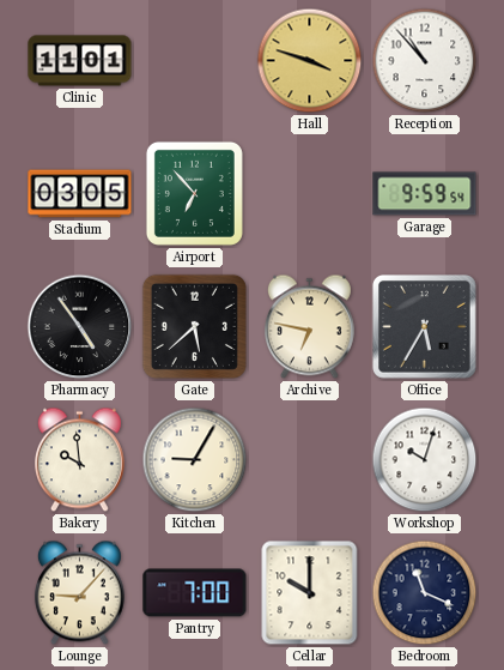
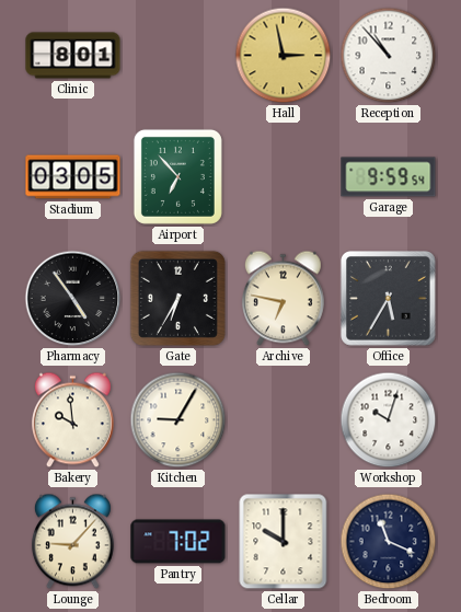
Clinic: 11:01 -> 8:01 (73, 56)
Hall: 3:48 -> 2:58 (284, 56)
Gate: 5:38 -> 6:35 (177, 298)
Pantry: 7:00 -> 7:02 (178, 542)
